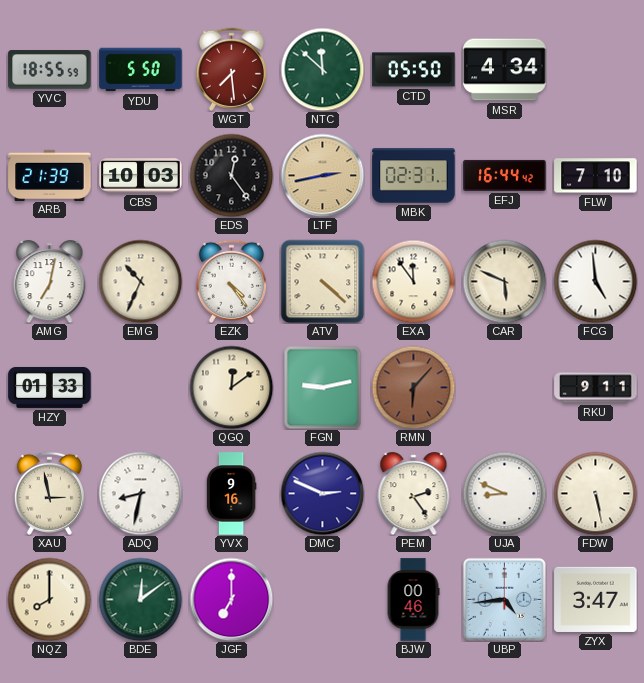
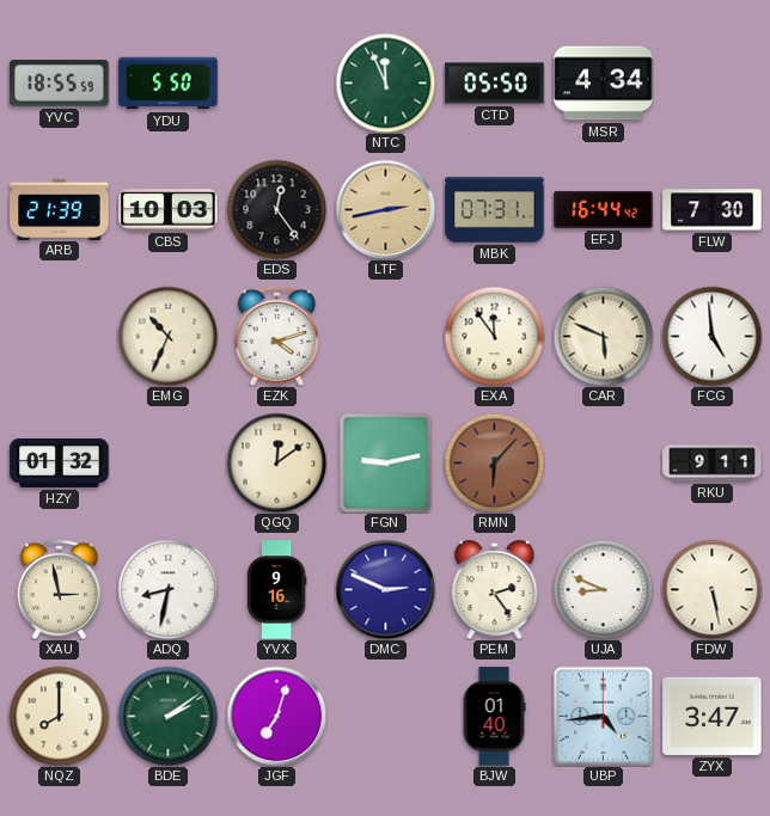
WGT: 7:29 -> none (231, 69)
NTC: 11:52 -> 11:56 (385, 82)
MBK: 02:31 -> 07:31 (495, 210)
FLW: 7:10 -> 7:30 (713, 210)
AMG: 7:02 -> none (50, 282)
EZK: 4:24 -> 4:12 (276, 336)
ATV: 4:22 -> none (322, 281)
HZY: 01:33 -> 01:32 (60, 462)
BDE: 12:09 -> 2:09 (167, 716)
JGF: 7:00 -> 7:03 (276, 716)
BJW: 00:46 -> 01:40 (494, 717)
